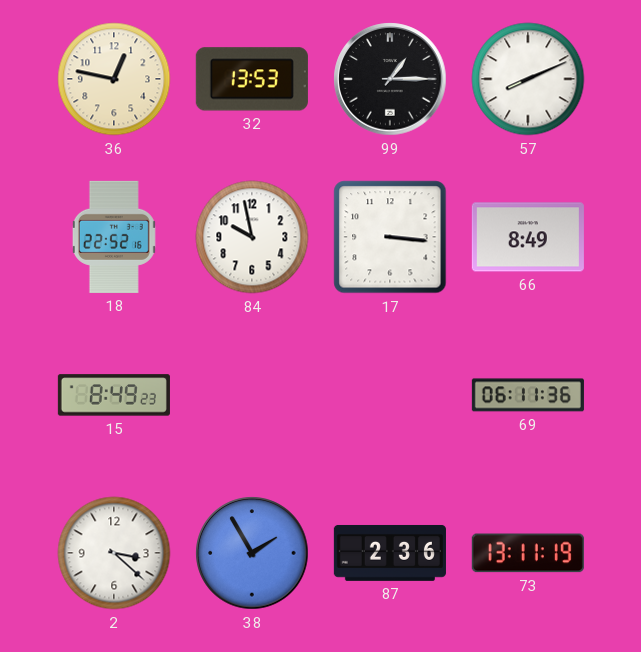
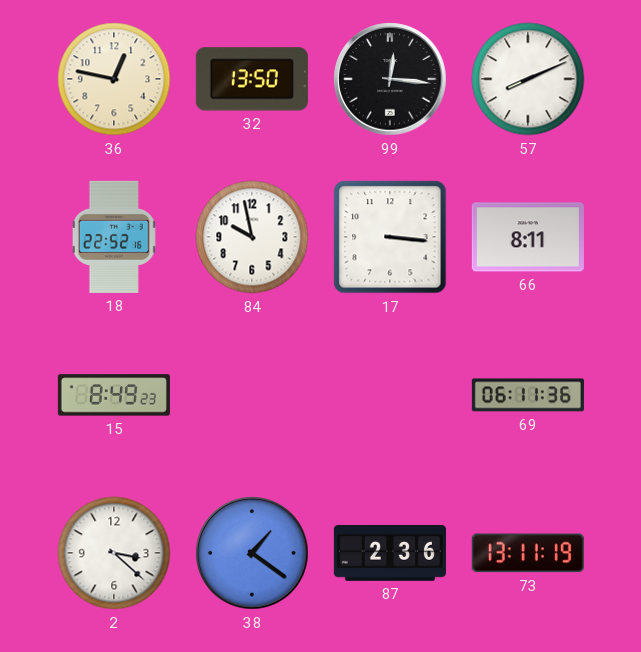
32: 13:53 -> 13:50 (252, 79)
99: 1:15 -> 12:16 (390, 79)
66: 8:49 -> 8:11 (528, 237)
38: 1:55 -> 1:21 (252, 553)
